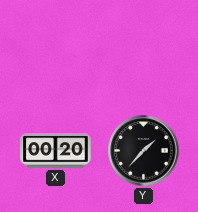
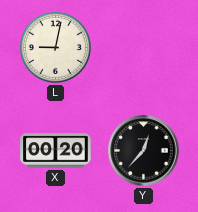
L: none -> 9:02 (55, 47)
Y: 1:37 -> 12:37 (144, 151)
